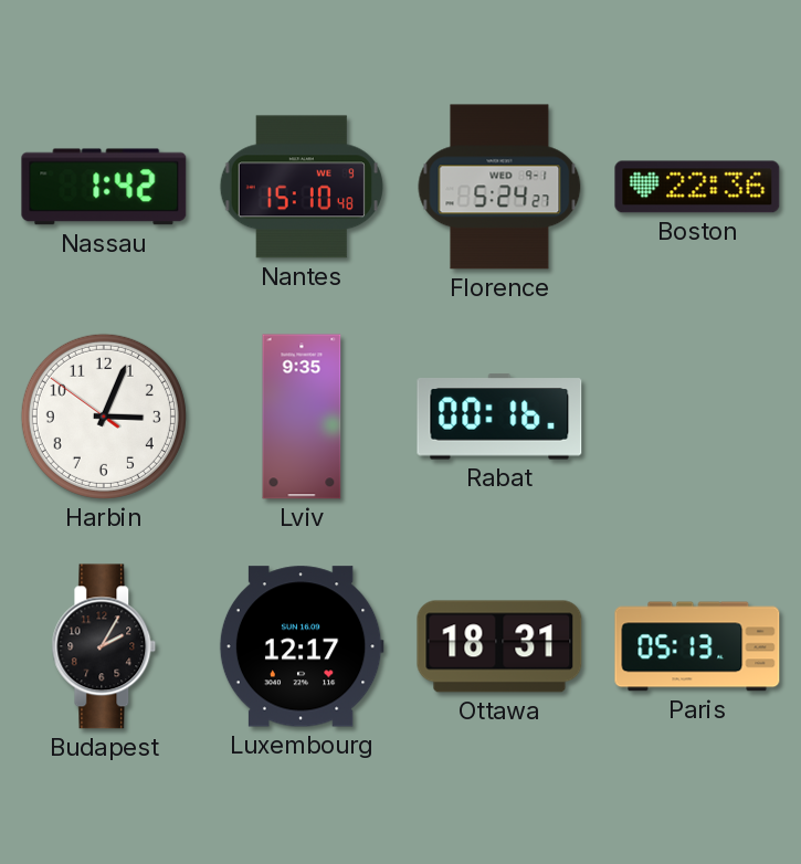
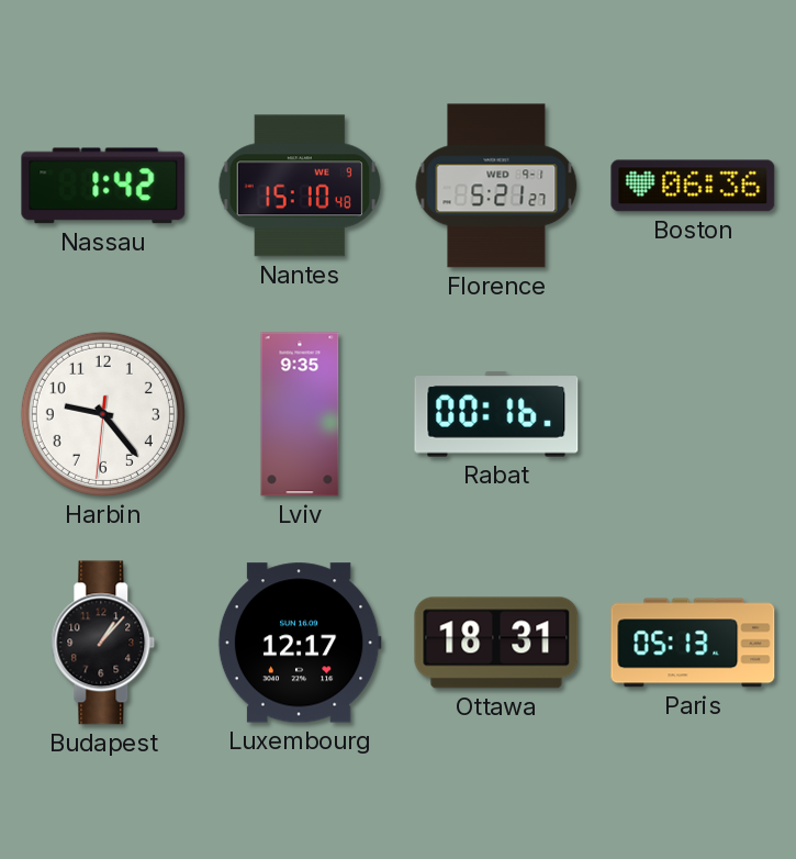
Florence: 5:24 -> 5:21 (496, 186)
Boston: 22:36 -> 06:36 (693, 186)
Harbin: 3:03 -> 9:23 (103, 414)
Budapest: 2:05 -> 1:07 (103, 643)
